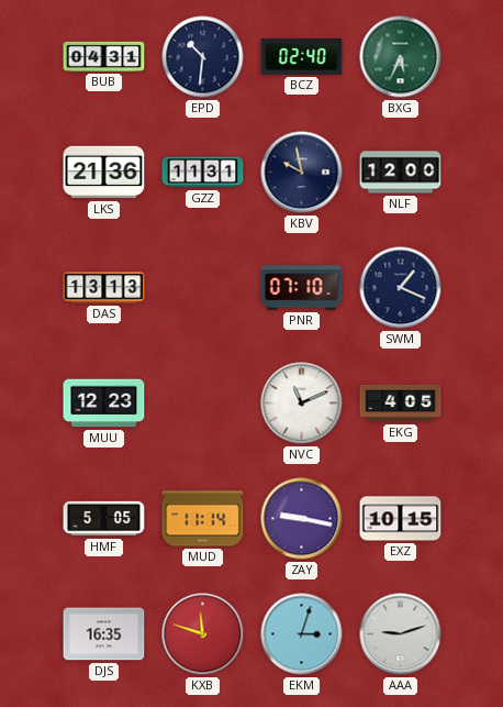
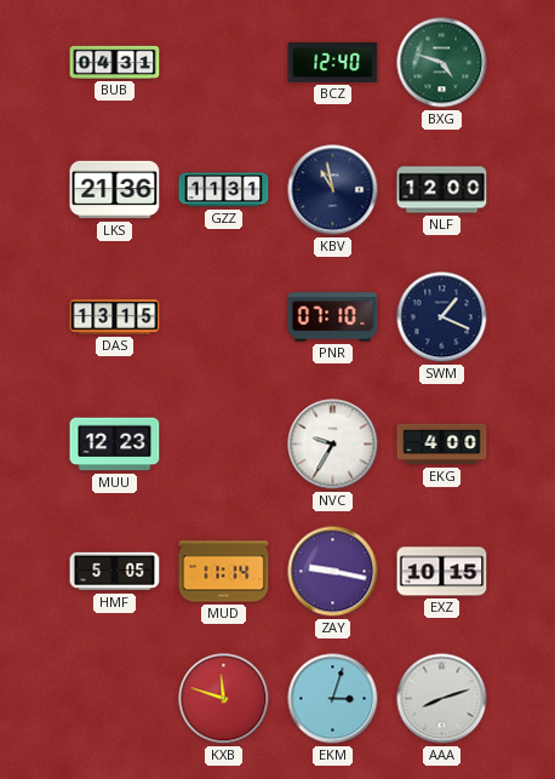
EPD: 10:31 -> none (203, 57)
BCZ: 02:40 -> 12:40 (333, 63)
BXG: 5:34 -> 4:48 (442, 63)
KBV: 9:58 -> 10:58 (333, 190)
DAS: 13:13 -> 13:15 (115, 317)
NVC: 11:11 -> 9:35 (333, 445)
EKG: 4:05 -> 4:00 (442, 445)
DJS: 16:35 -> none (104, 634)
AAA: 9:12 -> 8:12 (442, 699)
